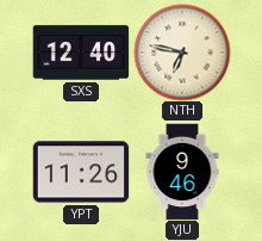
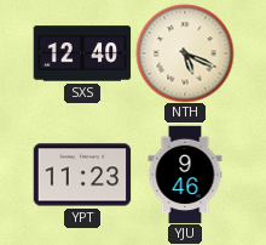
NTH: 6:47 -> 5:19 (185, 53)
YPT: 11:26 -> 11:23 (82, 175)
